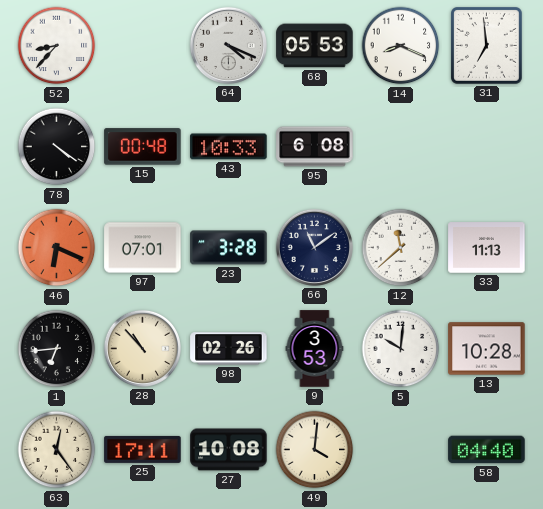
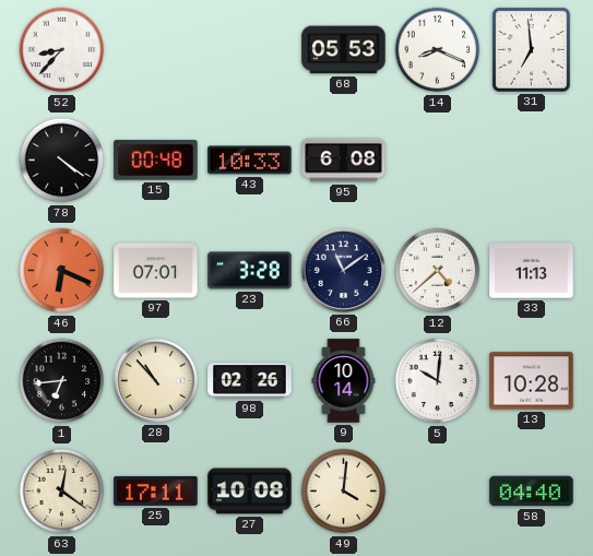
64: 4:19 -> none (228, 45)
12: 11:38 -> 4:38 (438, 271)
9: 3:53 -> 10:14 (344, 381)
63: 12:24 -> 12:21 (62, 492)
